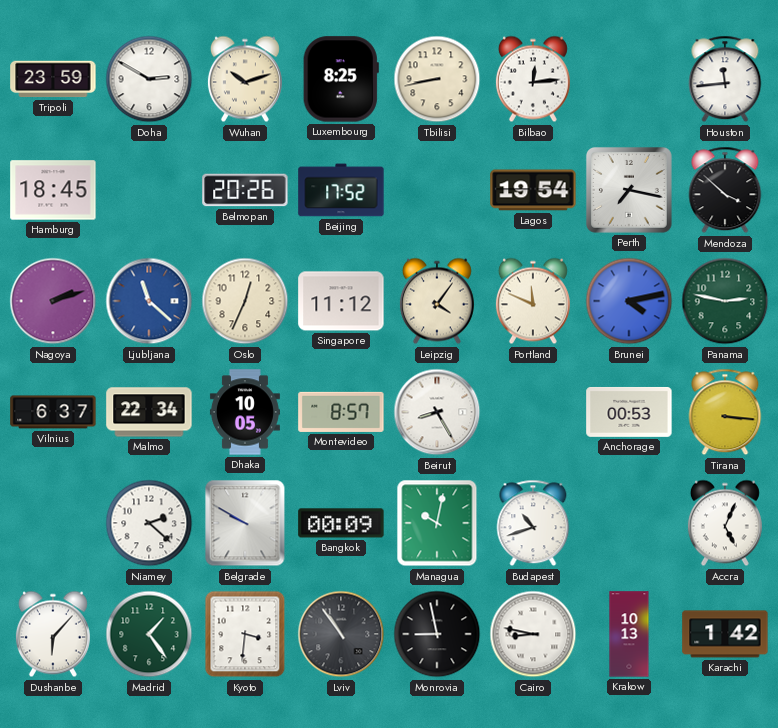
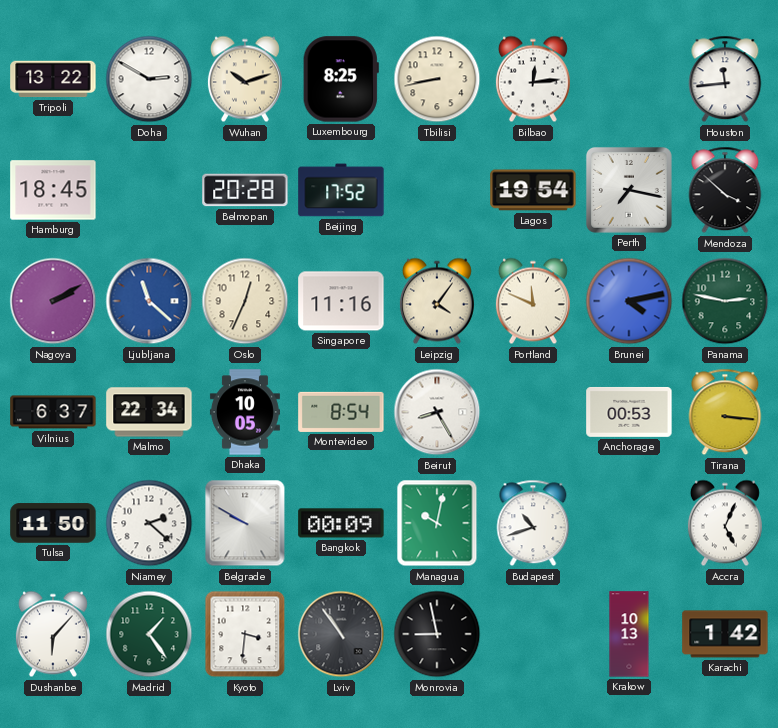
Tripoli: 23:59 -> 13:22 (53, 79)
Belmopan: 20:26 -> 20:28 (245, 190)
Nagoya: 2:12 -> 2:10 (53, 301)
Singapore: 11:12 -> 11:16 (341, 301)
Montevideo: 8:57 -> 8:54 (341, 412)
Tulsa: none -> 11:50 (53, 523)
Cairo: 8:47 -> none (533, 634)
